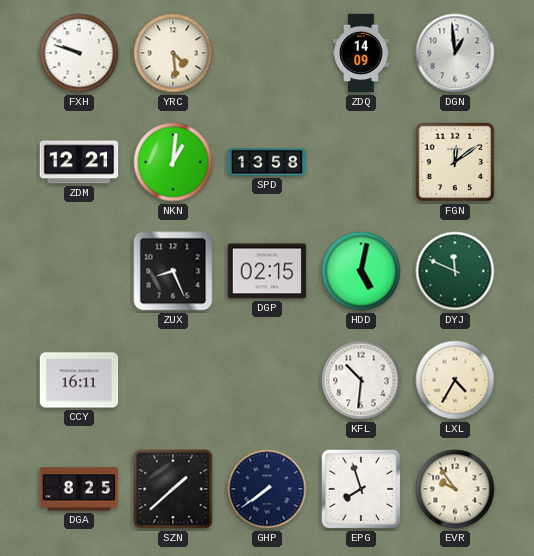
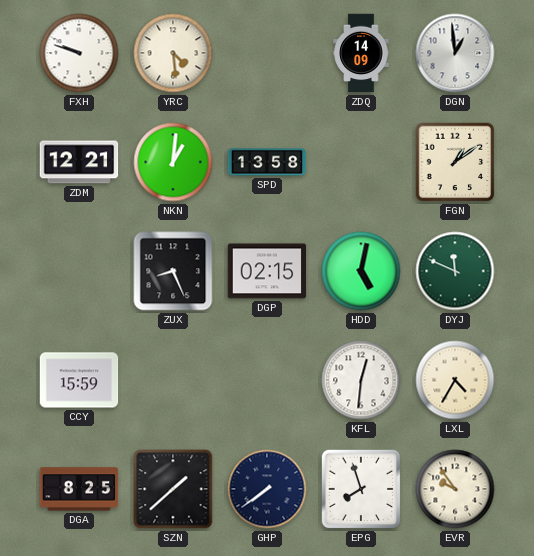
FGN: 12:09 -> 1:09 (455, 162)
CCY: 16:11 -> 15:59 (79, 380)
KFL: 10:31 -> 12:31 (361, 380)
